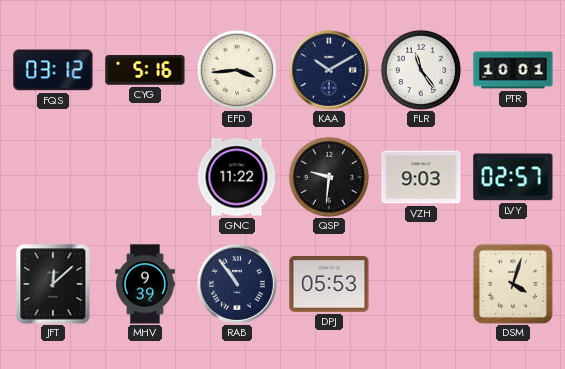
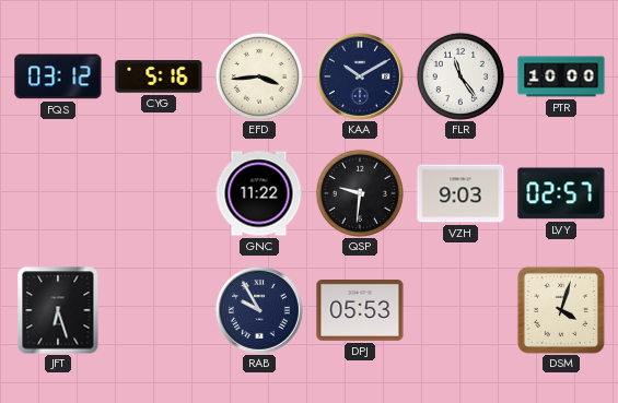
PTR: 10:01 -> 10:00 (561, 76)
JFT: 12:08 -> 6:27 (58, 310)
MHV: 9:39 -> none (145, 284)
RAB: 10:54 -> 9:55 (259, 310)
